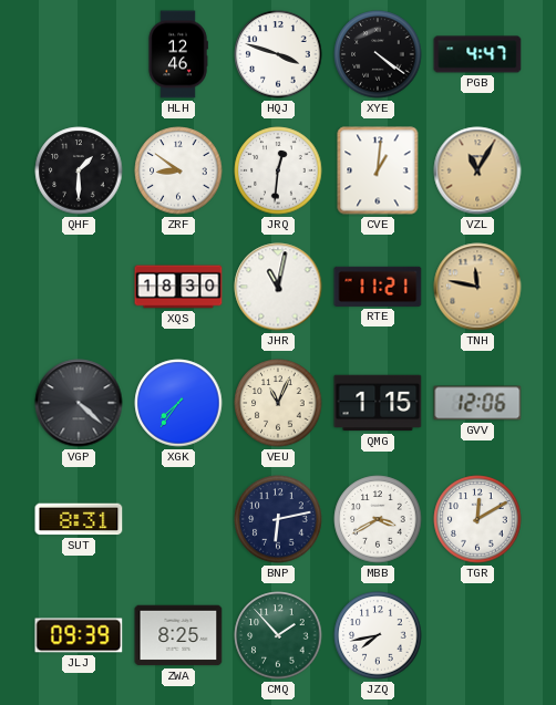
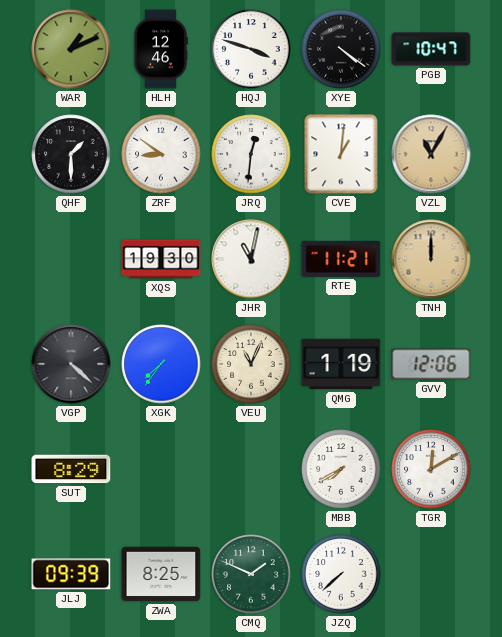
WAR: none -> 1:11 (71, 49)
PGB: 4:47 -> 10:47 (431, 49)
XQS: 18:30 -> 19:30 (161, 259)
TNH: 11:47 -> 12:00 (431, 259)
QMG: 1:15 -> 1:19 (341, 364)
SUT: 8:31 -> 8:29 (71, 469)
BNP: 6:13 -> none (278, 519)
MBB: 3:40 -> 7:40 (341, 469)
CMQ: 1:53 -> 1:49 (251, 574)
JZQ: 7:43 -> 7:38 (341, 574)
